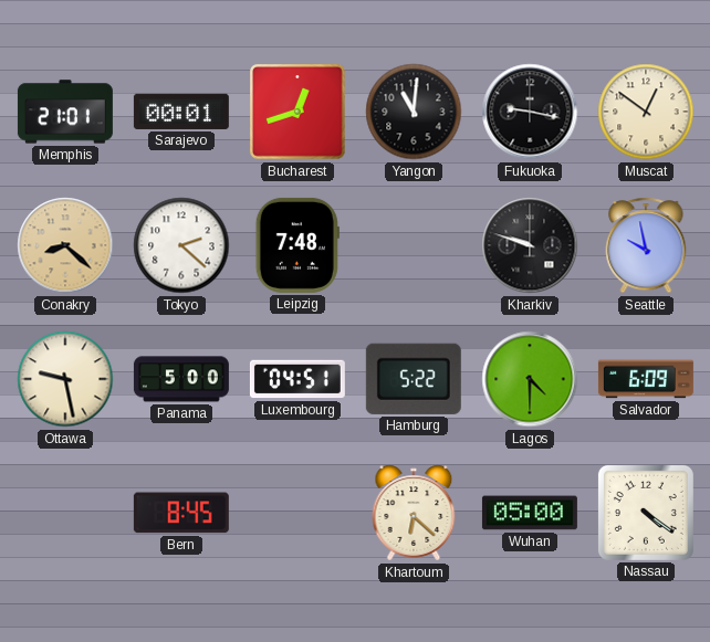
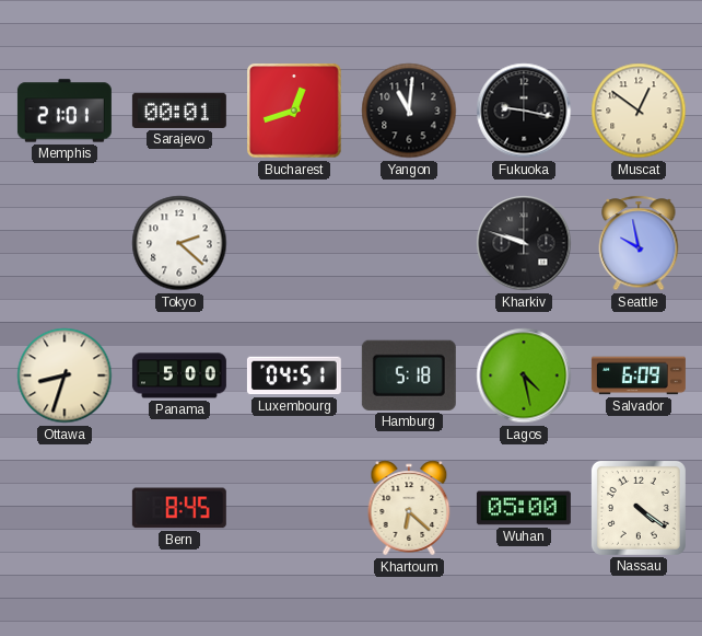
Conakry: 8:22 -> none (65, 245)
Leipzig: 7:48 -> none (297, 245)
Ottawa: 9:28 -> 8:33 (65, 375)
Hamburg: 5:22 -> 5:18 (409, 375)
Lagos: 4:30 -> 4:28 (524, 375)
